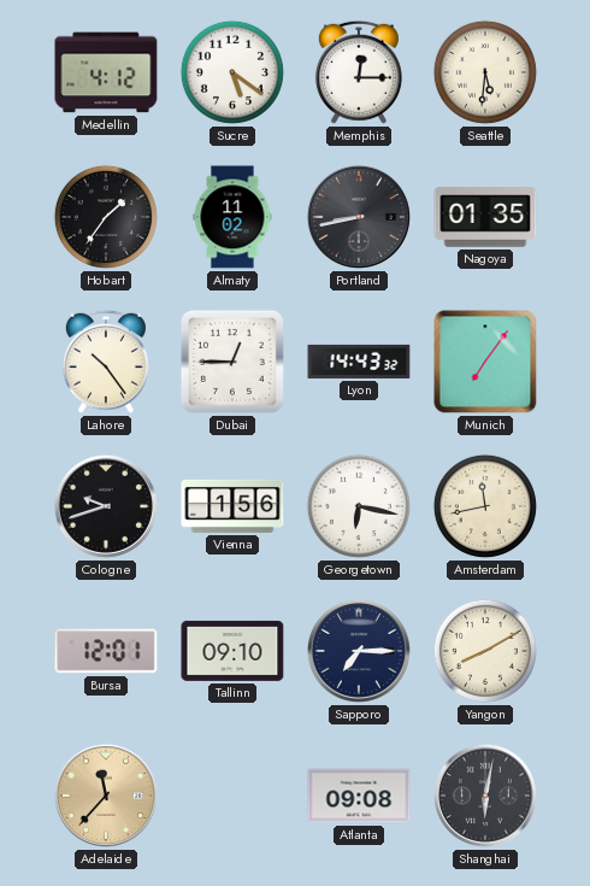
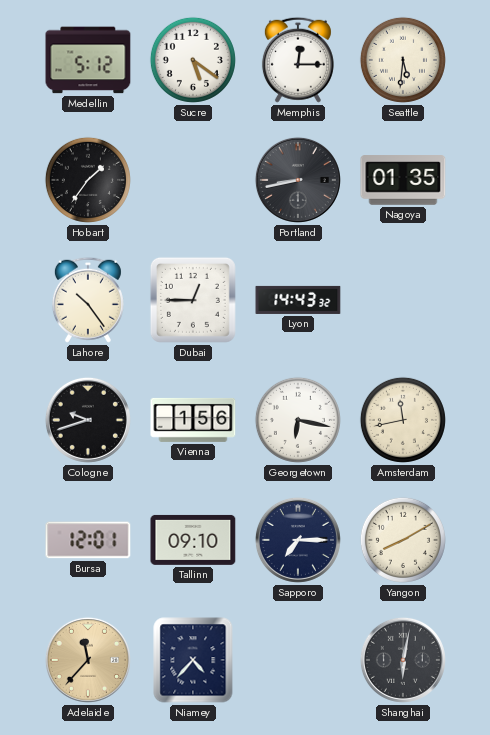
Medellin: 4:12 -> 5:12 (88, 60)
Almaty: 11:02 -> none (232, 217)
Munich: 7:06 -> none (485, 362)
Niamey: none -> 4:37 (193, 660)
Atlanta: 09:08 -> none (359, 796)
